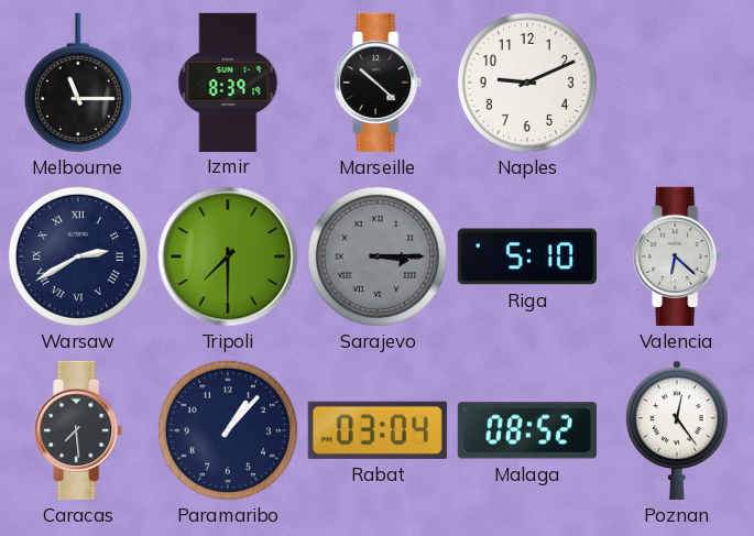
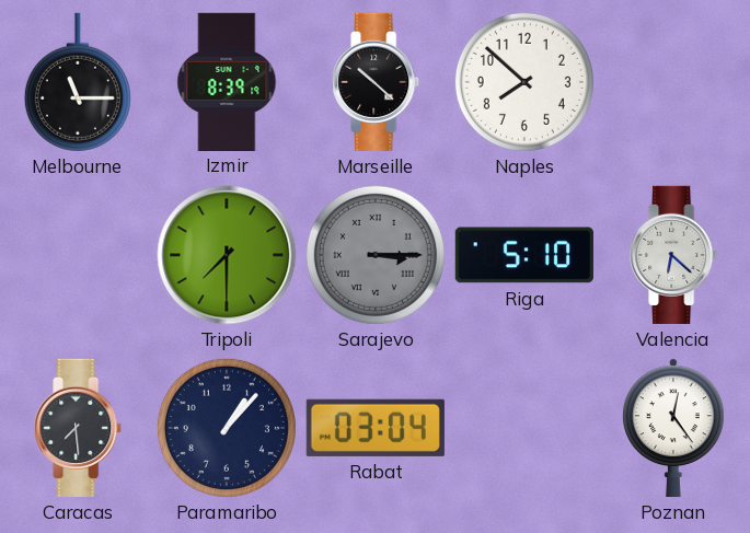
Naples: 9:11 -> 7:52 (524, 82)
Warsaw: 2:40 -> none (78, 256)
Malaga: 08:52 -> none (527, 430)
